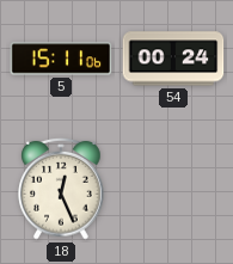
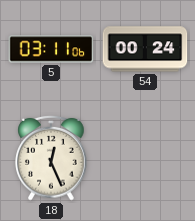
5: 15:11 -> 03:11 (51, 49)
